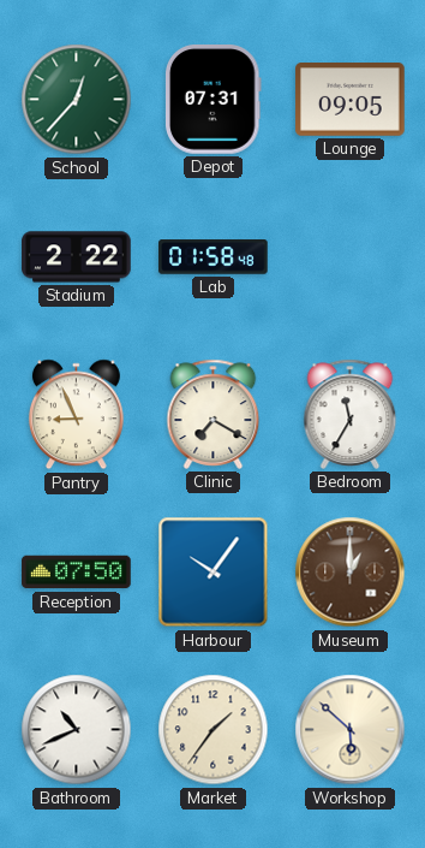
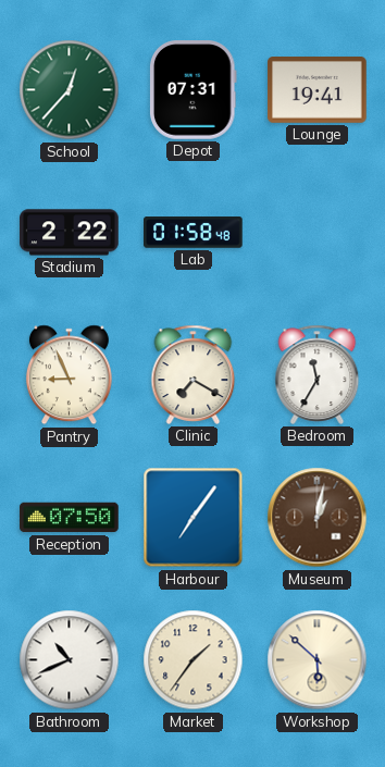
Lounge: 09:05 -> 19:41 (318, 90)
Harbour: 10:06 -> 7:06 (194, 518)
Museum: 1:00 -> 1:02 (318, 518)
